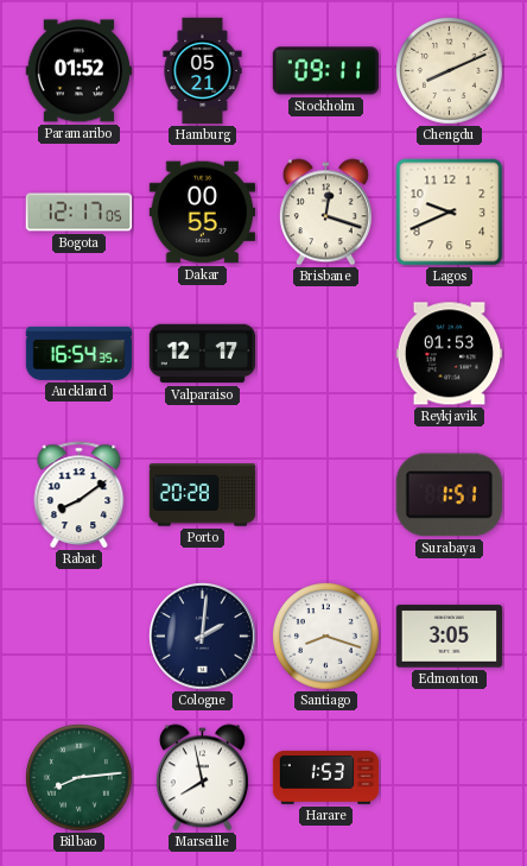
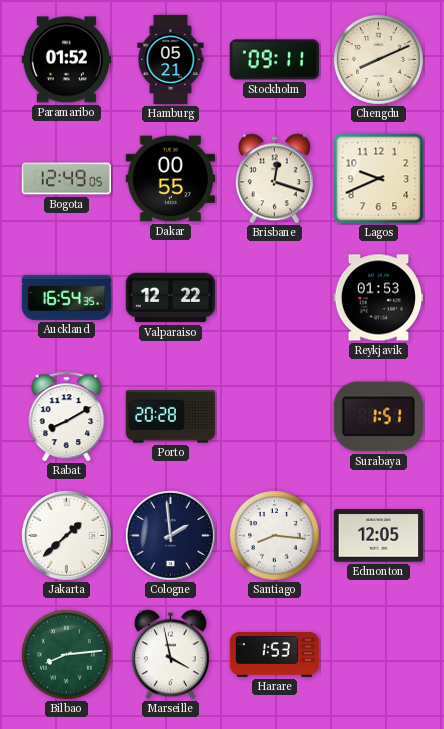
Bogota: 12:17 -> 12:49 (67, 179)
Valparaiso: 12:17 -> 12:22 (171, 298)
Rabat: 8:09 -> 8:10 (67, 417)
Jakarta: none -> 1:38 (67, 536)
Cologne: 2:01 -> 1:59 (171, 536)
Santiago: 8:18 -> 8:16 (275, 536)
Edmonton: 3:05 -> 12:05 (379, 536)
Marseille: 7:58 -> 3:58 (170, 655)
